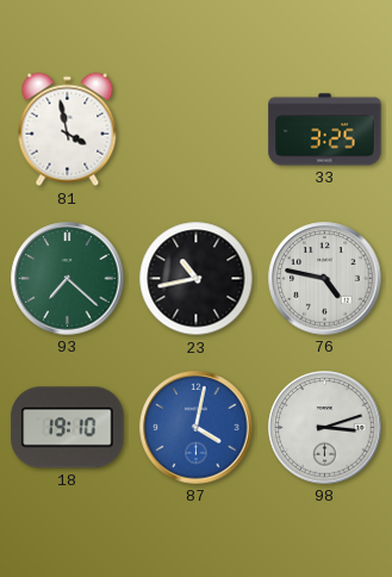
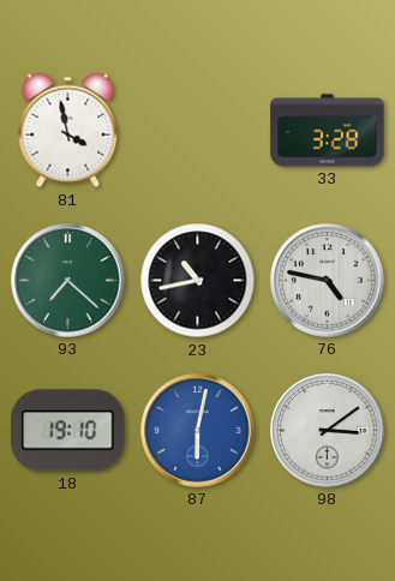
33: 3:25 -> 3:28 (328, 131)
87: 4:02 -> 6:02 (198, 431)
98: 3:12 -> 3:09 (328, 431)
